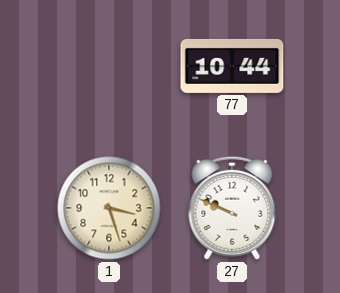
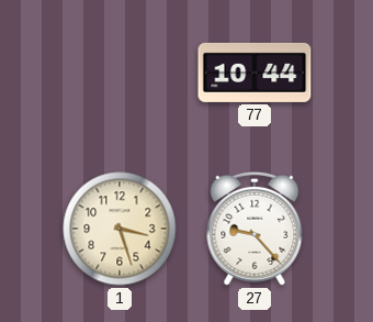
27: 9:49 -> 9:23 (255, 229)
